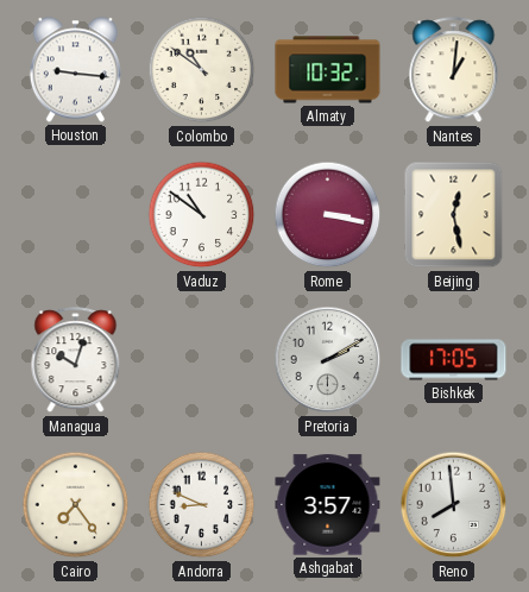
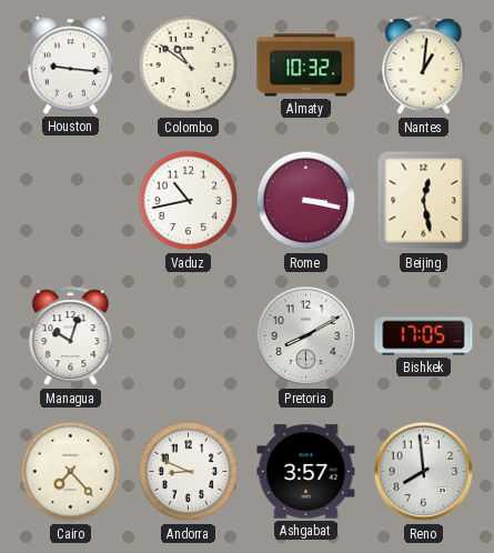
Vaduz: 10:51 -> 10:43 (189, 201)
Pretoria: 2:10 -> 8:10 (306, 336)
Cairo: 7:24 -> 7:23 (71, 472)
